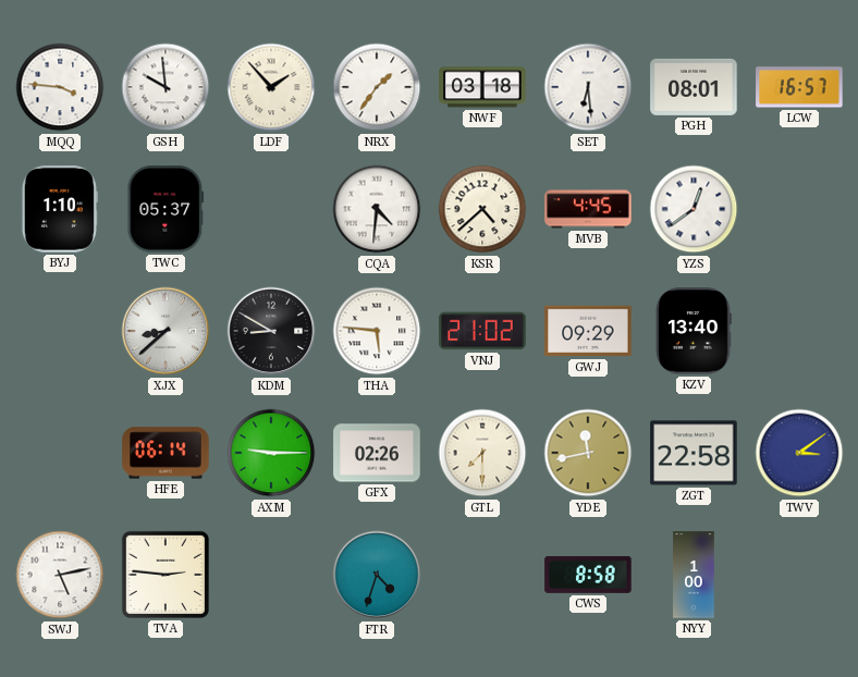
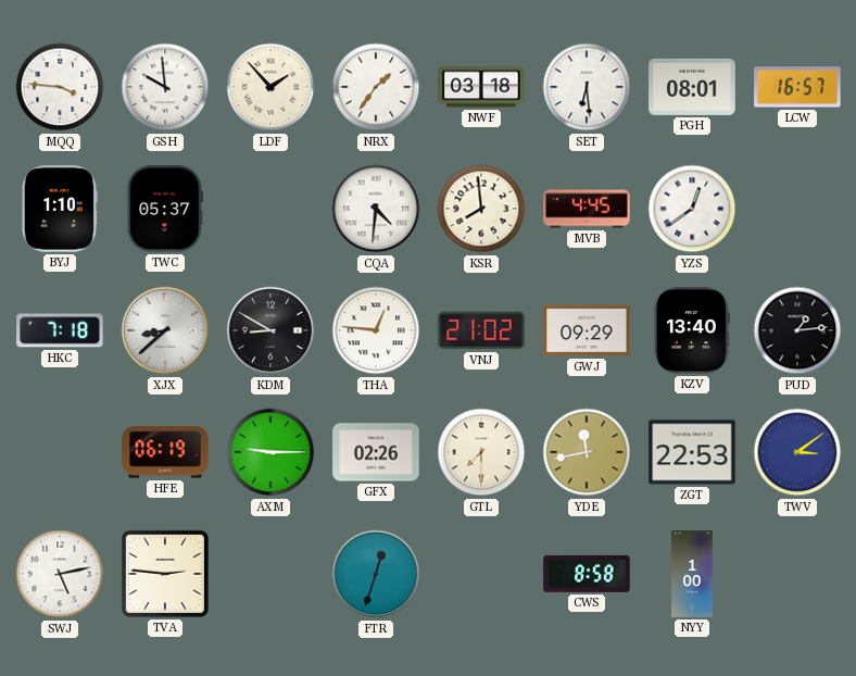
KSR: 4:38 -> 7:59 (481, 209)
HKC: none -> 7:18 (60, 330)
THA: 5:46 -> 12:46 (376, 330)
PUD: none -> 1:14 (797, 330)
HFE: 06:14 -> 06:19 (165, 452)
ZGT: 22:58 -> 22:53 (692, 452)
FTR: 4:33 -> 12:33 (376, 574)
